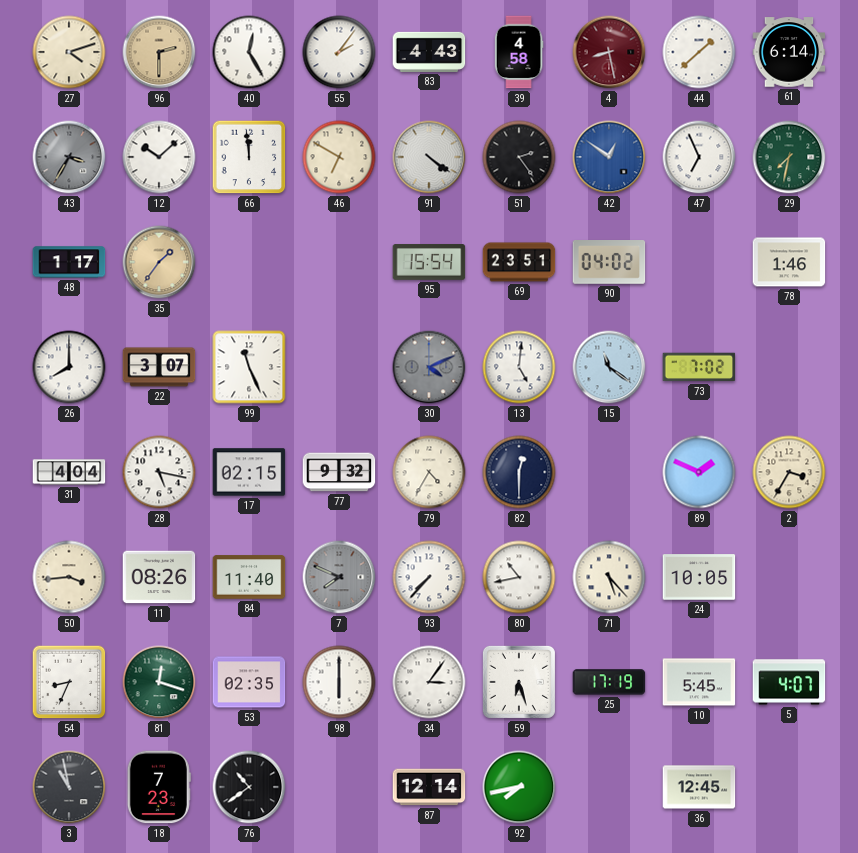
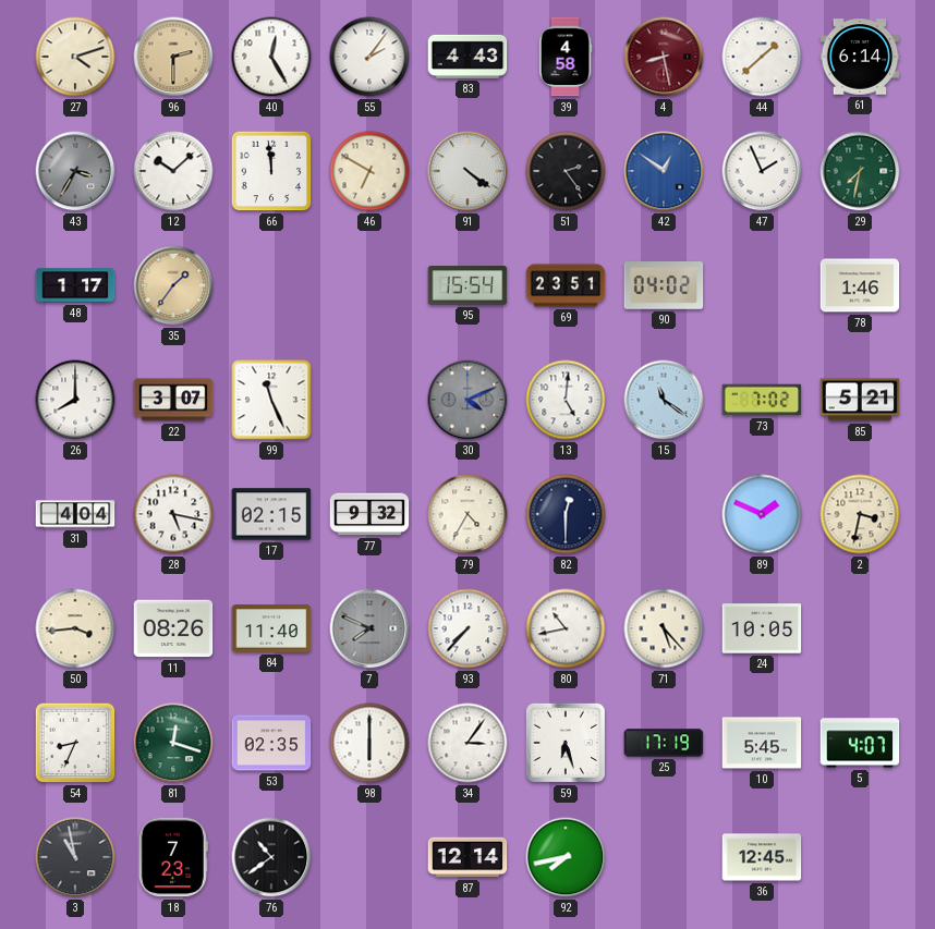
47: 6:56 -> 1:56 (762, 171)
85: none -> 5:21 (860, 400)
2: 3:35 -> 3:32 (860, 514)
